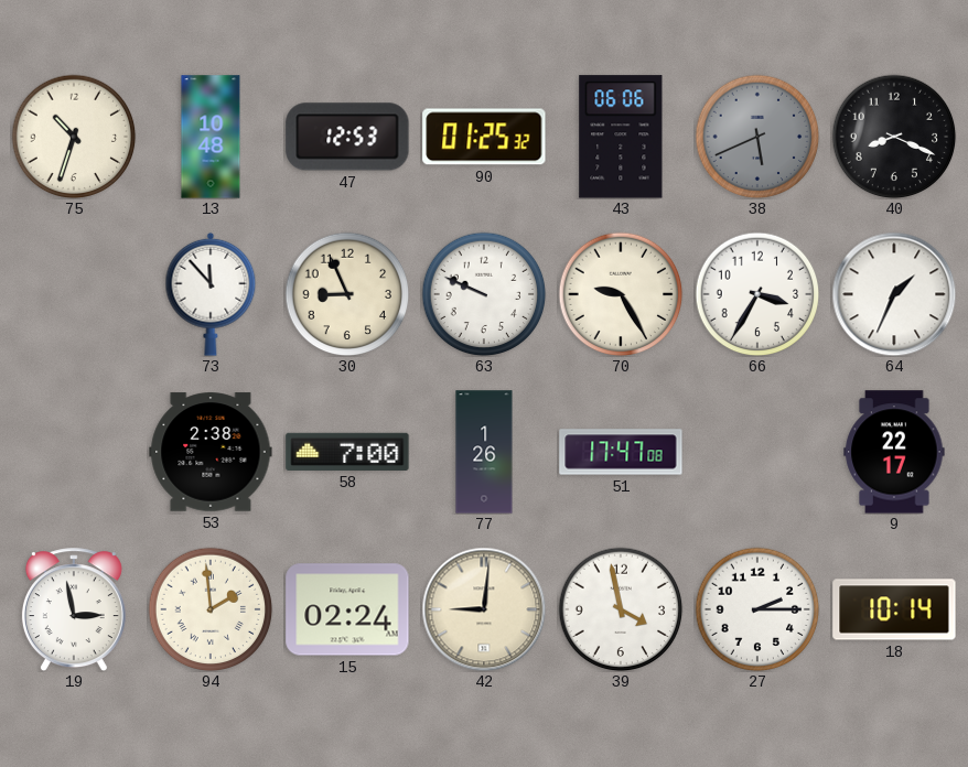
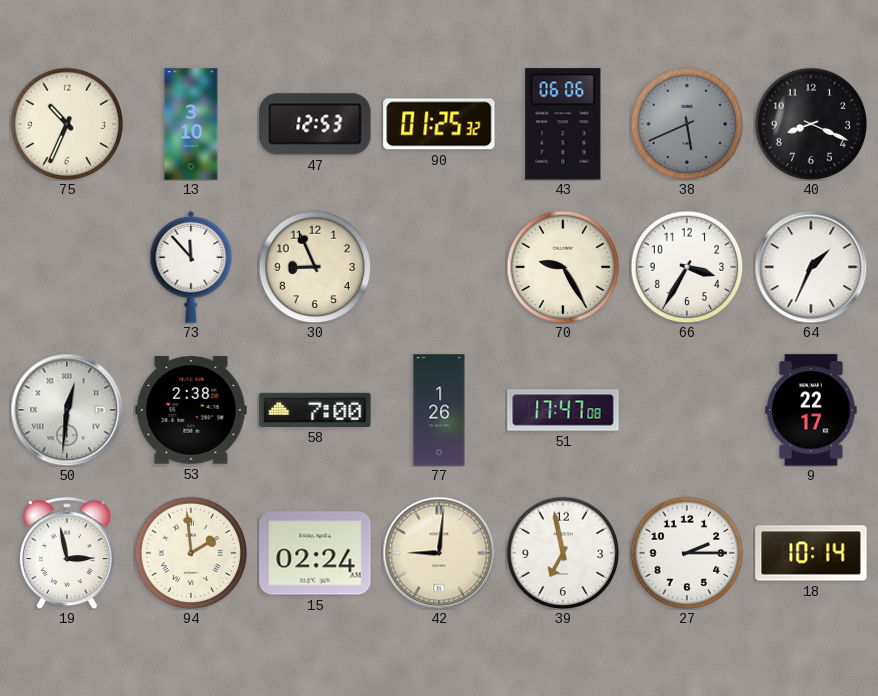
75: 10:33 -> 10:34 (67, 124)
13: 10:48 -> 3:10 (191, 124)
63: 9:49 -> none (484, 294)
50: none -> 12:31 (67, 410)
39: 3:58 -> 6:58 (563, 553)
